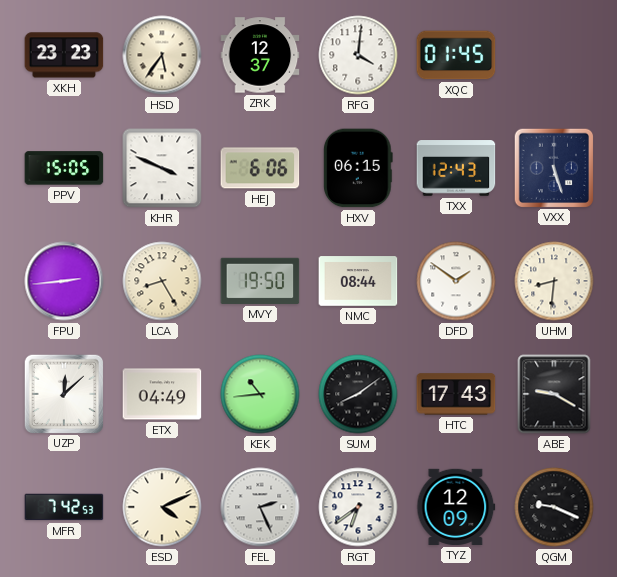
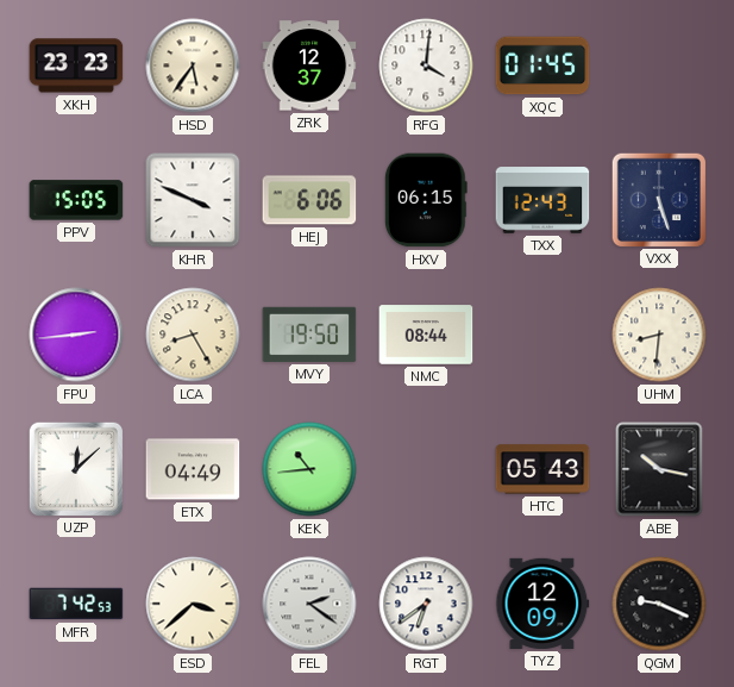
DFD: 1:51 -> none (456, 281)
SUM: 8:09 -> none (358, 394)
HTC: 17:43 -> 05:43 (542, 469)
ABE: 9:20 -> 10:17 (659, 469)
ESD: 4:11 -> 3:38 (193, 604)
FEL: 2:26 -> 2:21 (309, 604)
